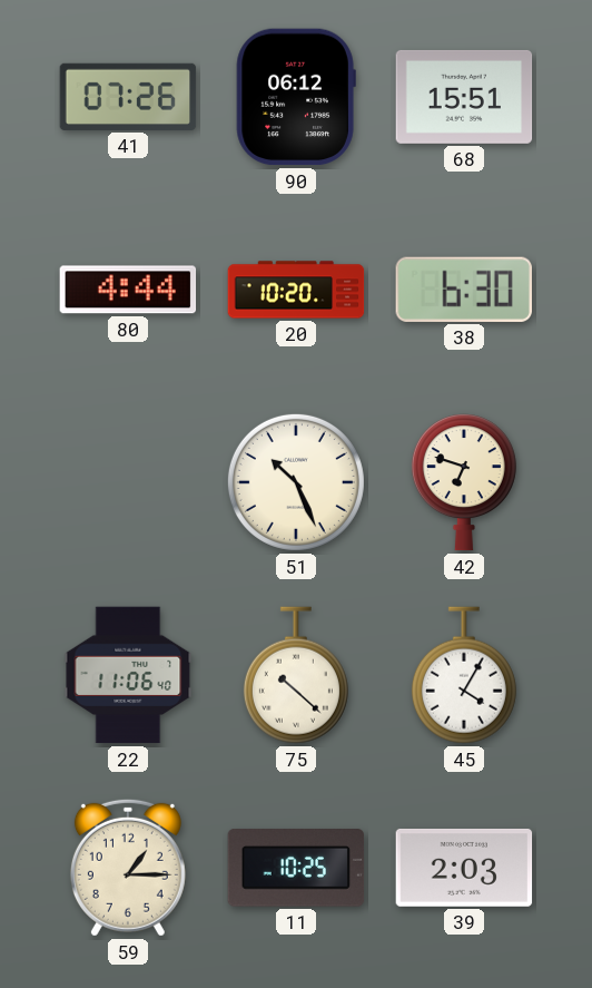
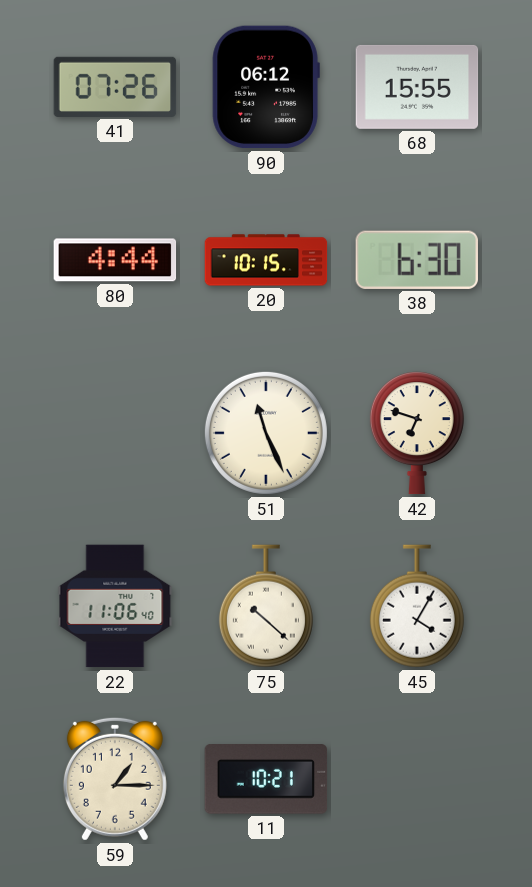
68: 15:51 -> 15:55 (417, 87)
20: 10:20 -> 10:15 (266, 260)
51: 10:26 -> 11:26 (266, 433)
11: 10:25 -> 10:21 (266, 780)
39: 2:03 -> none (464, 868)
